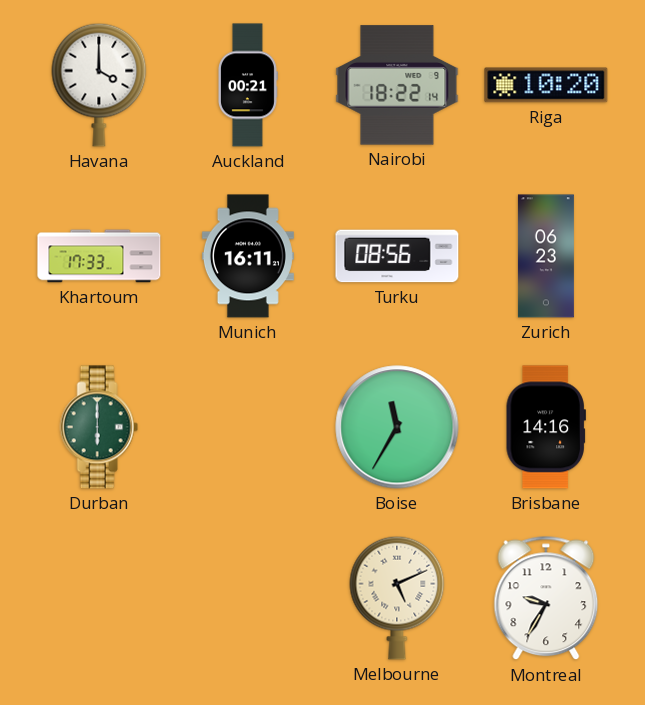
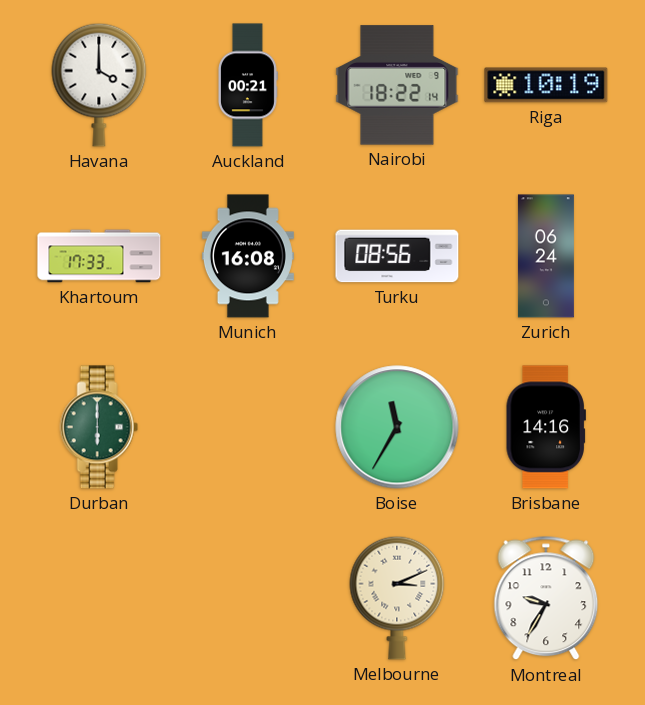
Riga: 10:20 -> 10:19 (546, 85)
Munich: 16:11 -> 16:08 (248, 256)
Zurich: 06:23 -> 06:24 (546, 256)
Melbourne: 5:11 -> 3:11 (397, 598)
